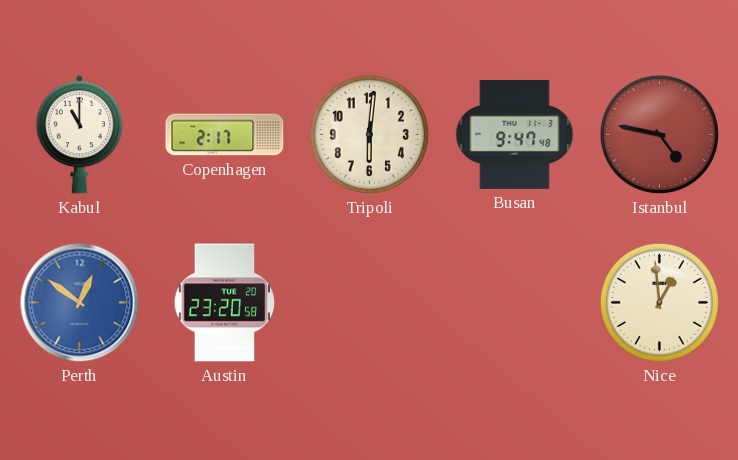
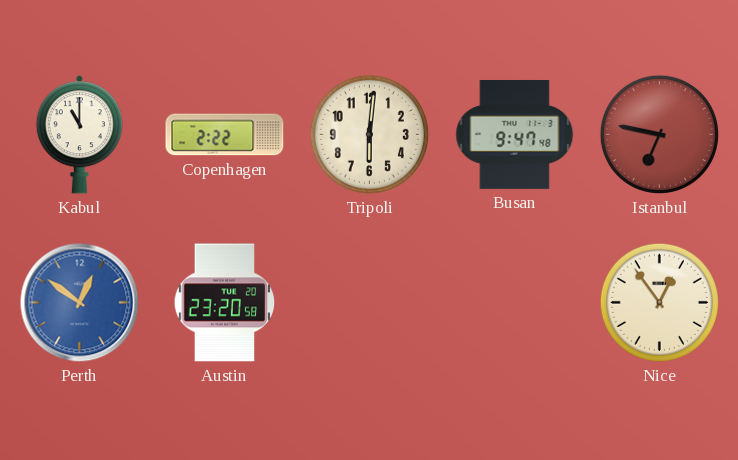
Copenhagen: 2:17 -> 2:22 (225, 135)
Istanbul: 4:47 -> 6:47 (659, 134)
Nice: 12:59 -> 12:54 (659, 302)
